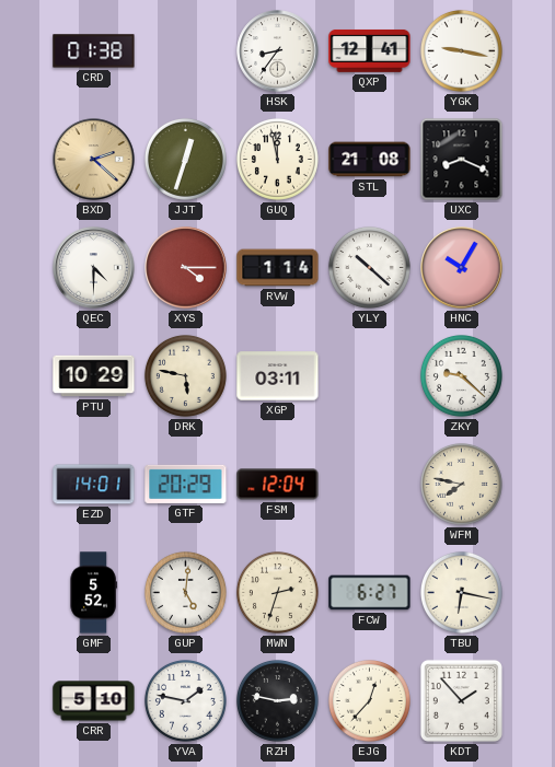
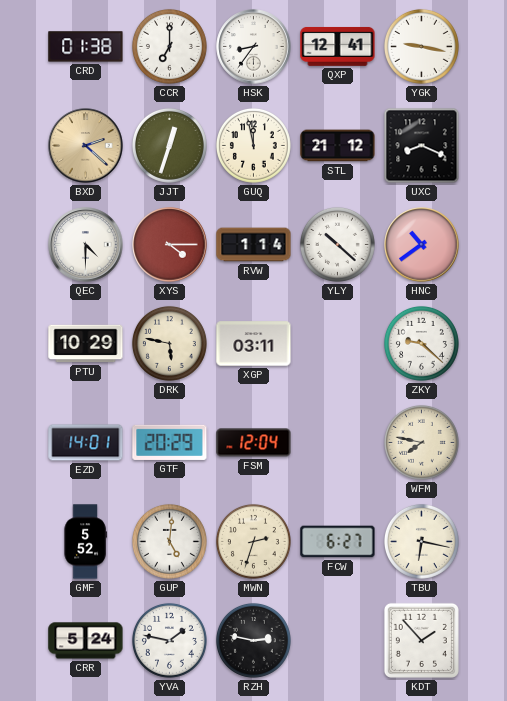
CCR: none -> 7:00 (169, 46)
STL: 21:08 -> 21:12 (338, 146)
HNC: 10:05 -> 10:39 (422, 245)
CRR: 5:10 -> 5:24 (86, 641)
EJG: 12:37 -> none (369, 700)
